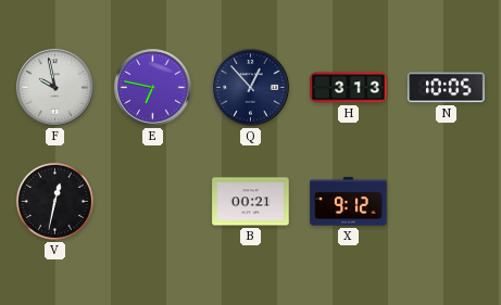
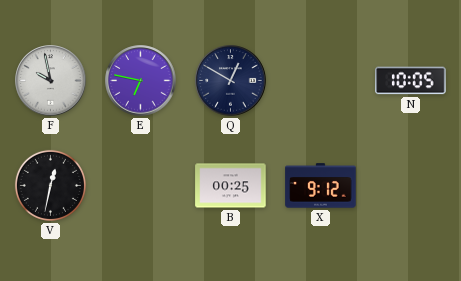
Q: 12:53 -> 12:50 (231, 81)
H: 3:13 -> none (349, 88)
B: 00:21 -> 00:25 (231, 186)
